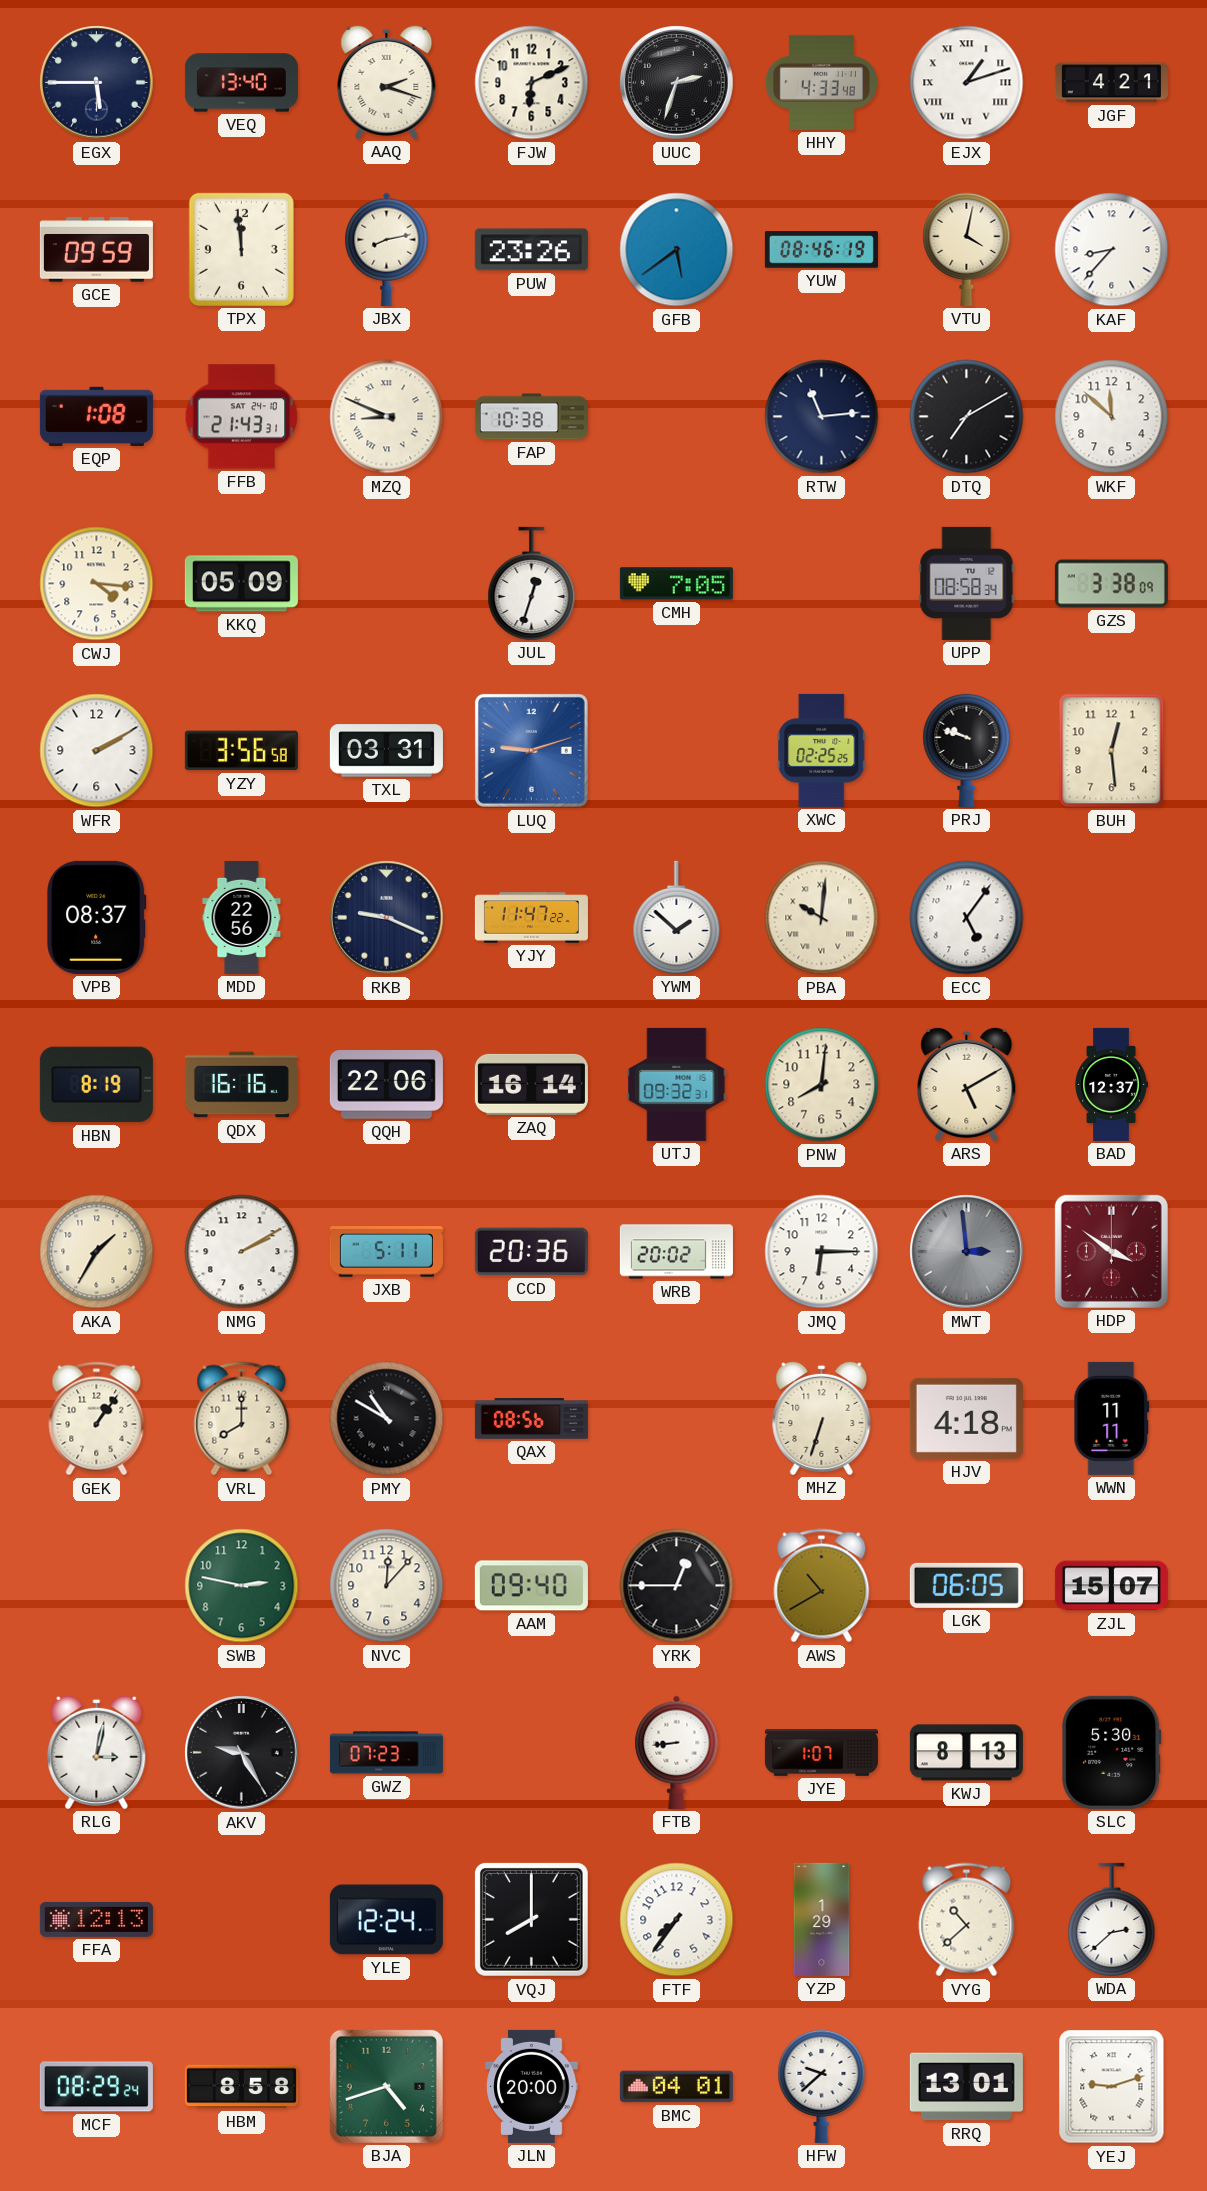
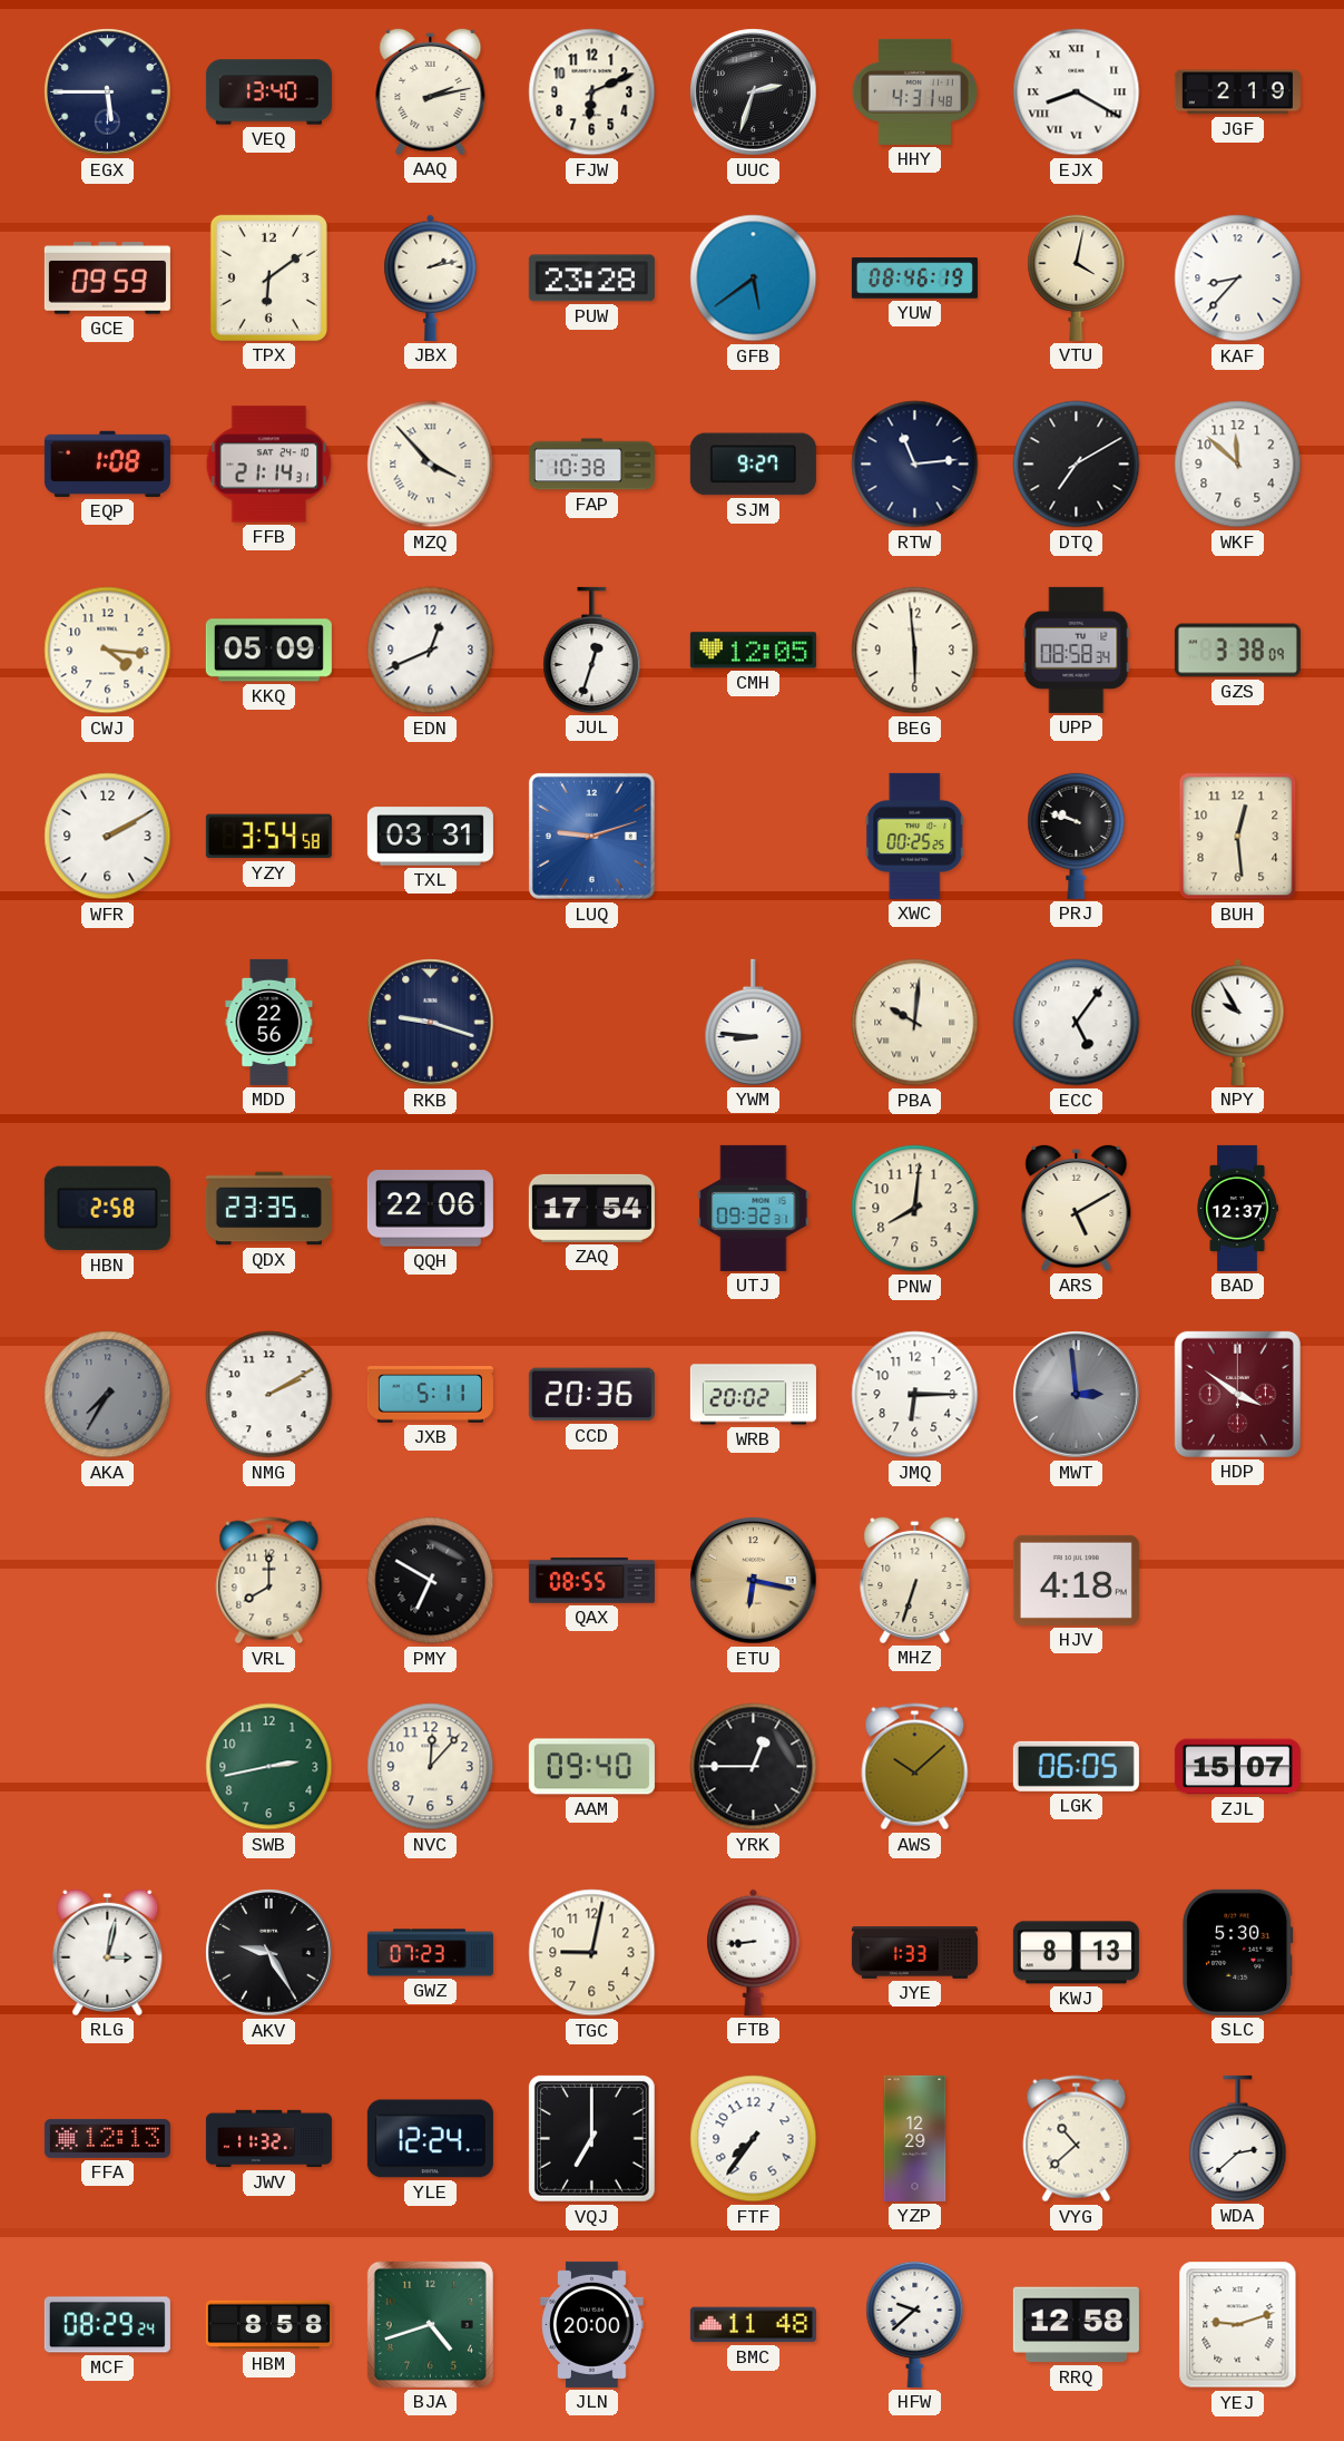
AAQ: 2:18 -> 2:13 (431, 91)
HHY: 4:33 -> 4:31 (914, 91)
EJX: 1:12 -> 8:20 (1077, 92)
JGF: 4:21 -> 2:19 (1237, 92)
TPX: 11:59 -> 6:09 (268, 277)
JBX: 8:13 -> 2:13 (431, 277)
PUW: 23:26 -> 23:28 (591, 279)
FFB: 21:43 -> 21:14 (269, 465)
MZQ: 8:49 -> 3:53 (431, 465)
SJM: none -> 9:27 (753, 465)
EDN: none -> 12:41 (431, 651)
CMH: 7:05 -> 12:05 (753, 651)
BEG: none -> 5:59 (915, 651)
YZY: 3:56 -> 3:54 (268, 837)
XWC: 02:25 -> 00:25 (915, 836)
VPB: 08:37 -> none (97, 917)
RKB: 9:19 -> 9:18 (431, 1023)
YJY: 11:47 -> none (531, 918)
YWM: 1:52 -> 8:46 (754, 1022)
NPY: none -> 9:55 (1238, 1022)
HBN: 8:19 -> 2:58 (107, 1209)
QDX: 16:16 -> 23:35 (268, 1209)
ZAQ: 16:14 -> 17:54 (591, 1208)
AKA: 1:35 -> 7:35 (108, 1395)
AKA dial: cream -> grey (108, 1395)
GEK: 1:06 -> none (97, 1419)
PMY: 10:50 -> 6:50 (431, 1581)
QAX: 08:56 -> 08:55 (591, 1581)
ETU: none -> 6:17 (754, 1581)
WWN: 11:11 -> none (1112, 1418)
SWB: 2:47 -> 2:43 (269, 1767)
AWS: 10:40 -> 10:08 (915, 1767)
TGC: none -> 9:02 (592, 1953)
JYE: 1:07 -> 1:33 (914, 1953)
JWV: none -> 11:32 (268, 2139)
VQJ: 8:00 -> 7:00 (591, 2138)
YZP: 1:29 -> 12:29 (915, 2138)
BMC: 04:01 -> 11:48 (753, 2325)
RRQ: 13:01 -> 12:58 (1076, 2325)
